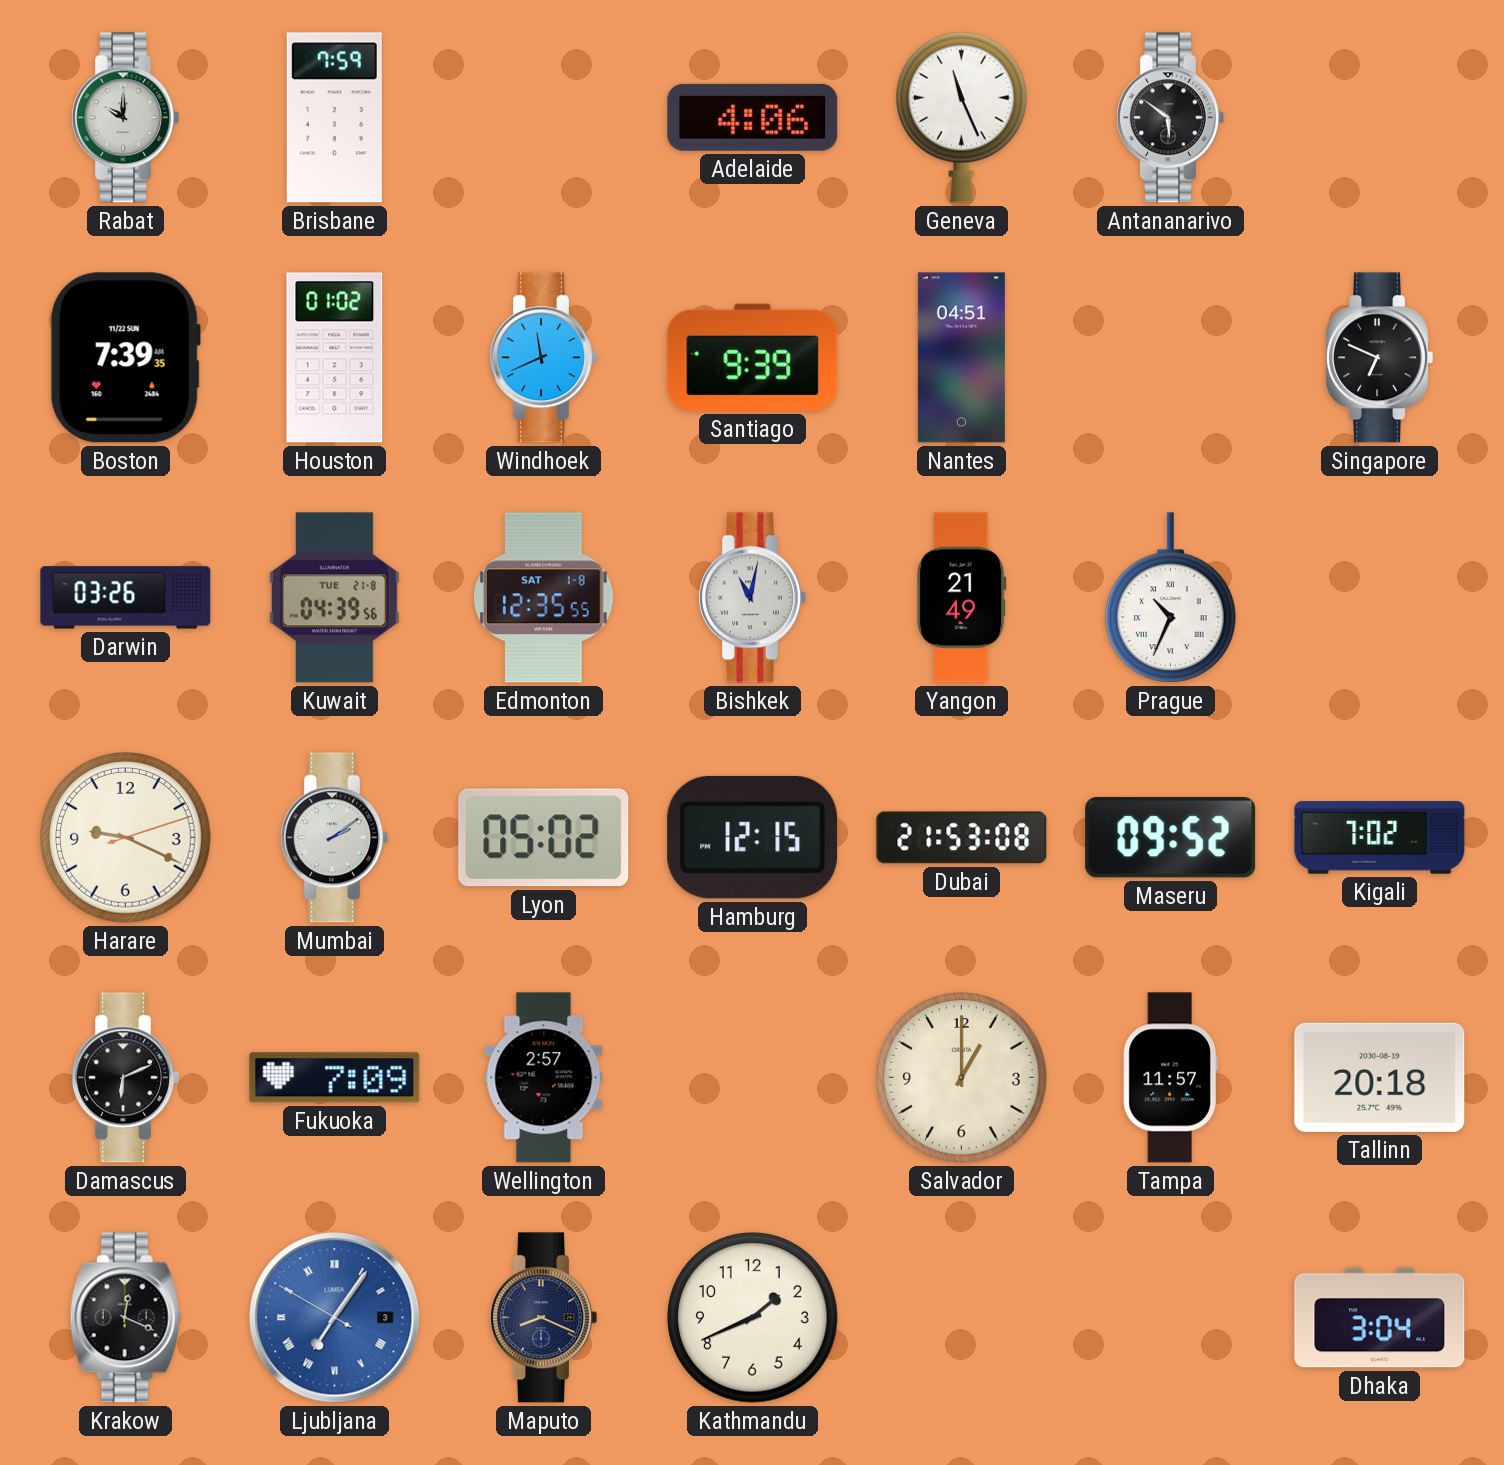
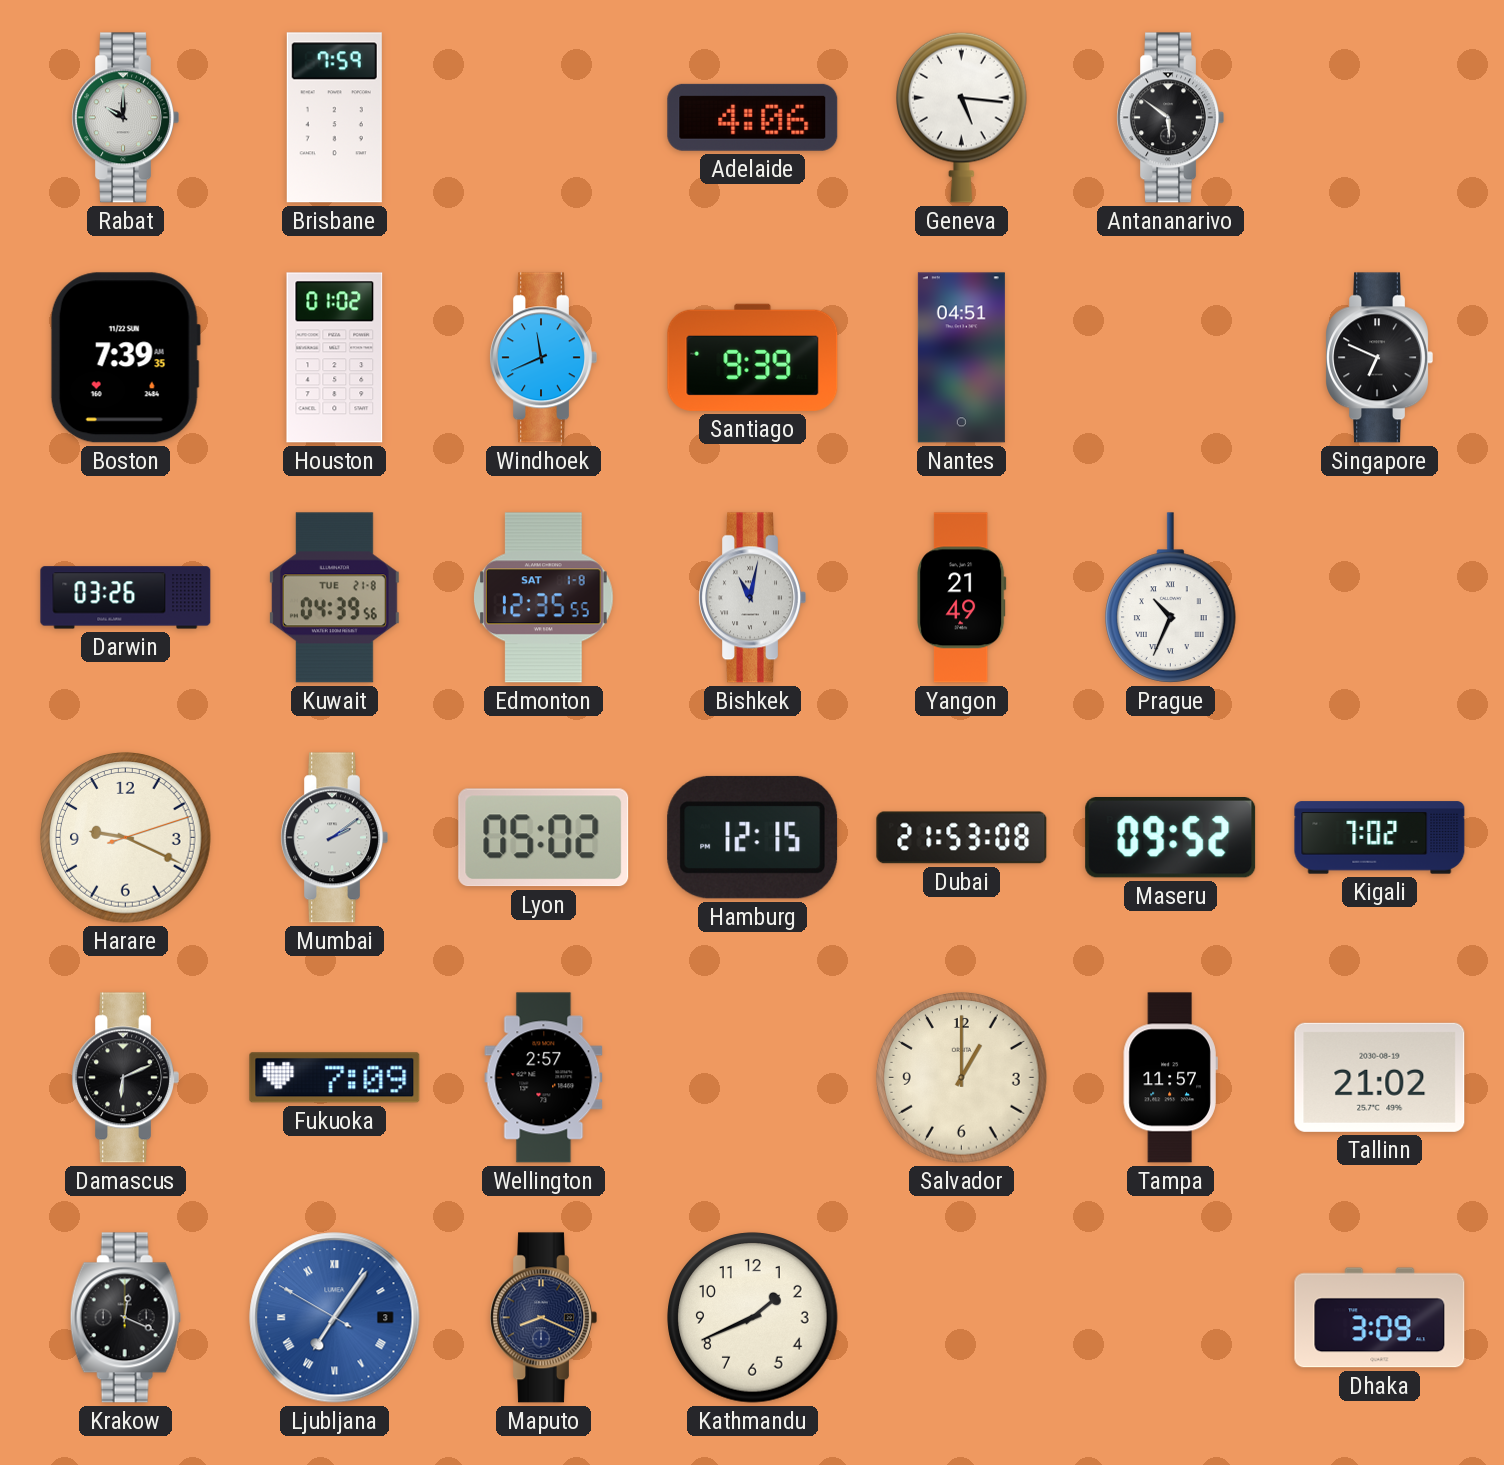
Geneva: 11:26 -> 5:16 (962, 117)
Tallinn: 20:18 -> 21:02 (1380, 1077)
Dhaka: 3:04 -> 3:09 (1380, 1318)
